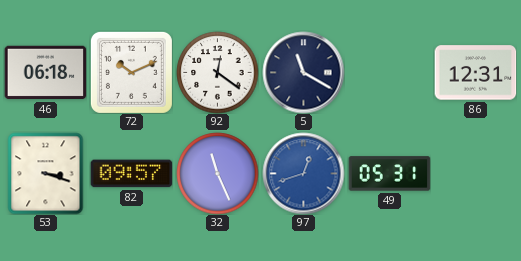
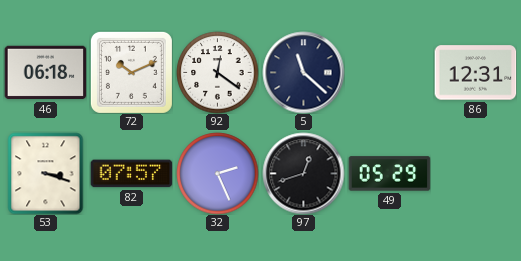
5: 11:20 -> 11:22 (303, 72)
82: 09:57 -> 07:57 (131, 174)
32: 11:26 -> 2:26 (217, 173)
97 dial: blue -> black (303, 173)
49: 05:31 -> 05:29 (389, 174)
